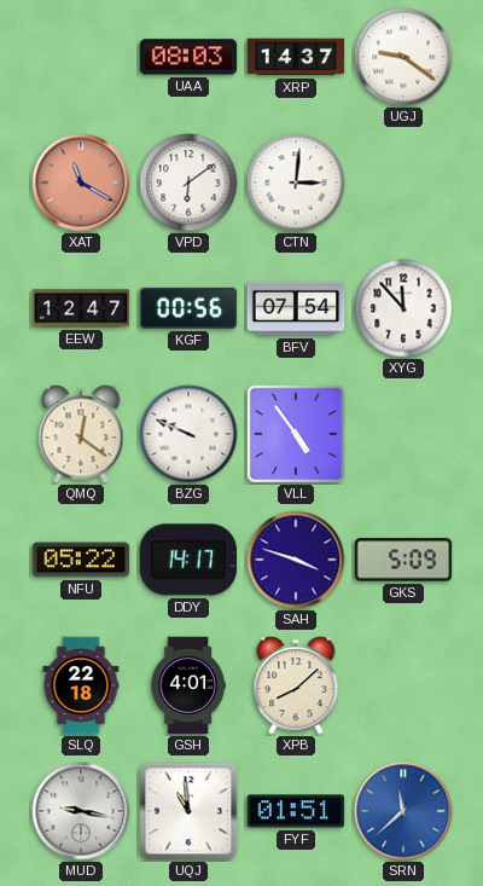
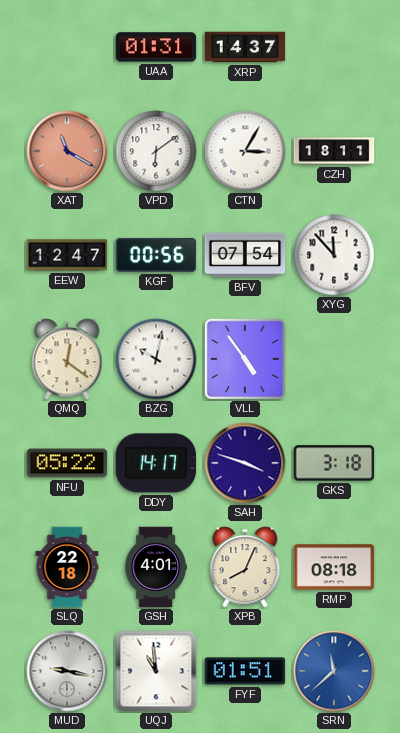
UAA: 08:03 -> 01:31 (156, 47)
UGJ: 9:21 -> none (403, 57)
CTN: 3:01 -> 3:05 (245, 151)
CZH: none -> 18:11 (334, 151)
BZG: 9:49 -> 10:02 (156, 359)
GKS: 5:09 -> 3:18 (334, 463)
XPB: 8:08 -> 8:04 (245, 567)
RMP: none -> 08:18 (334, 567)
